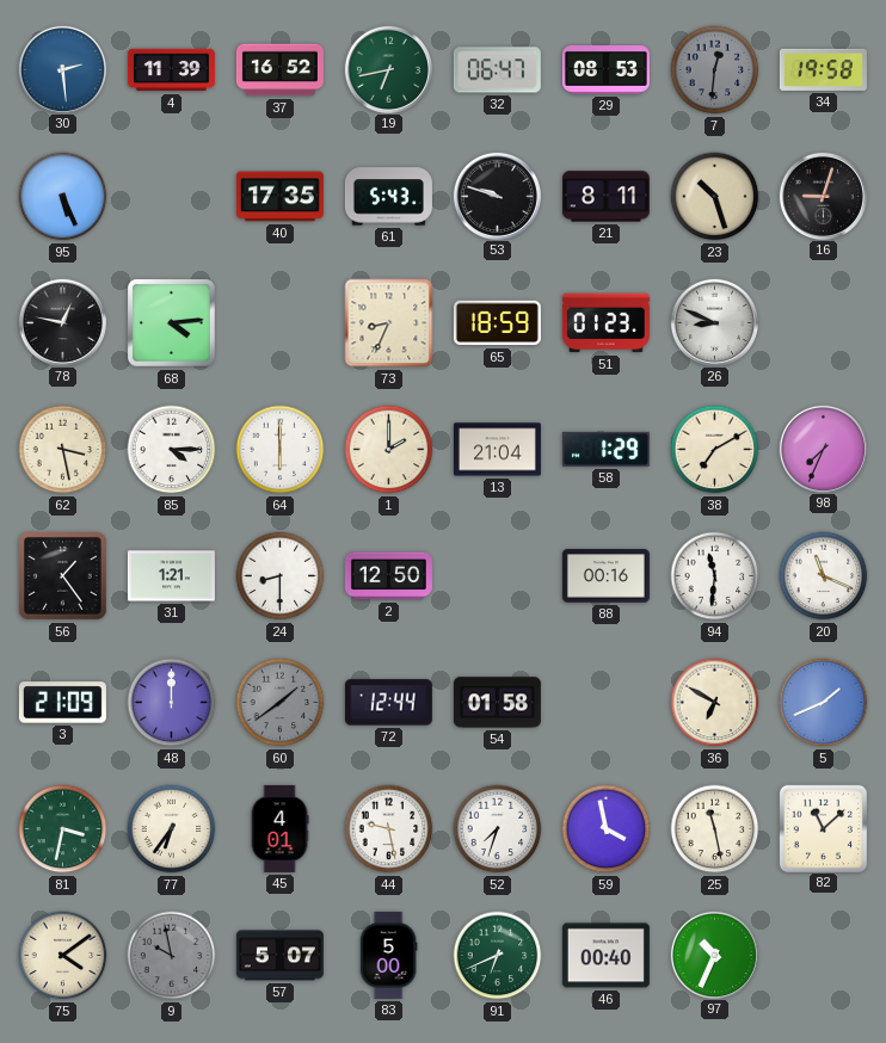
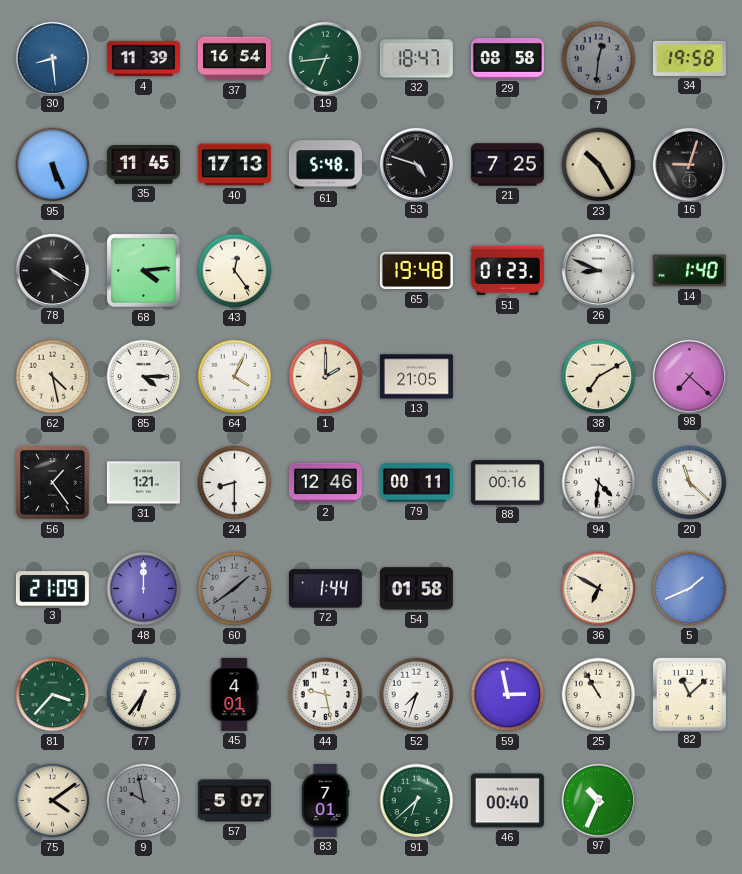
30: 2:29 -> 8:29 (52, 58)
37: 16:52 -> 16:54 (234, 59)
19: 6:43 -> 6:44 (325, 58)
32: 06:47 -> 18:47 (416, 59)
29: 08:53 -> 08:58 (507, 59)
35: none -> 11:45 (143, 165)
40: 17:35 -> 17:13 (234, 165)
61: 5:43 -> 5:48 (325, 165)
53: 9:48 -> 4:48 (416, 164)
21: 8:11 -> 7:25 (507, 165)
23: 10:27 -> 10:25 (599, 165)
78: 12:47 -> 4:20 (52, 270)
43: none -> 12:24 (235, 271)
73: 8:34 -> none (389, 323)
65: 18:59 -> 19:48 (416, 271)
14: none -> 1:40 (689, 271)
62: 3:28 -> 4:28 (53, 377)
64: 6:00 -> 4:04 (235, 377)
13: 21:04 -> 21:05 (416, 377)
58: 1:29 -> none (605, 449)
98: 7:34 -> 7:22 (689, 376)
2: 12:50 -> 12:46 (325, 483)
79: none -> 00:11 (416, 483)
94: 11:31 -> 4:31 (599, 483)
20: 11:19 -> 11:22 (690, 483)
72: 12:44 -> 1:44 (325, 589)
81: 3:32 -> 3:37 (53, 695)
59: 3:58 -> 2:58 (508, 695)
25: 11:28 -> 10:55 (599, 695)
83: 5:00 -> 7:01 (325, 800)
91: 6:41 -> 6:38 (417, 801)
